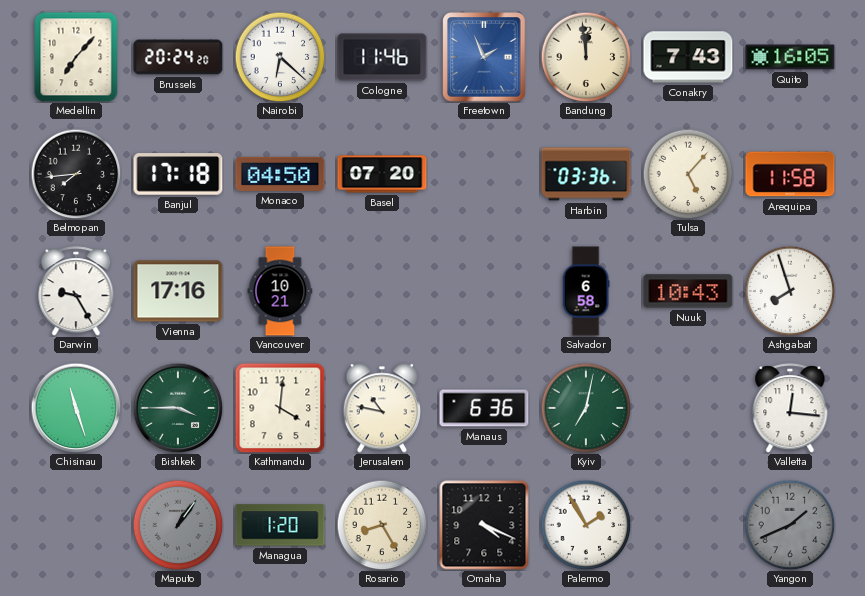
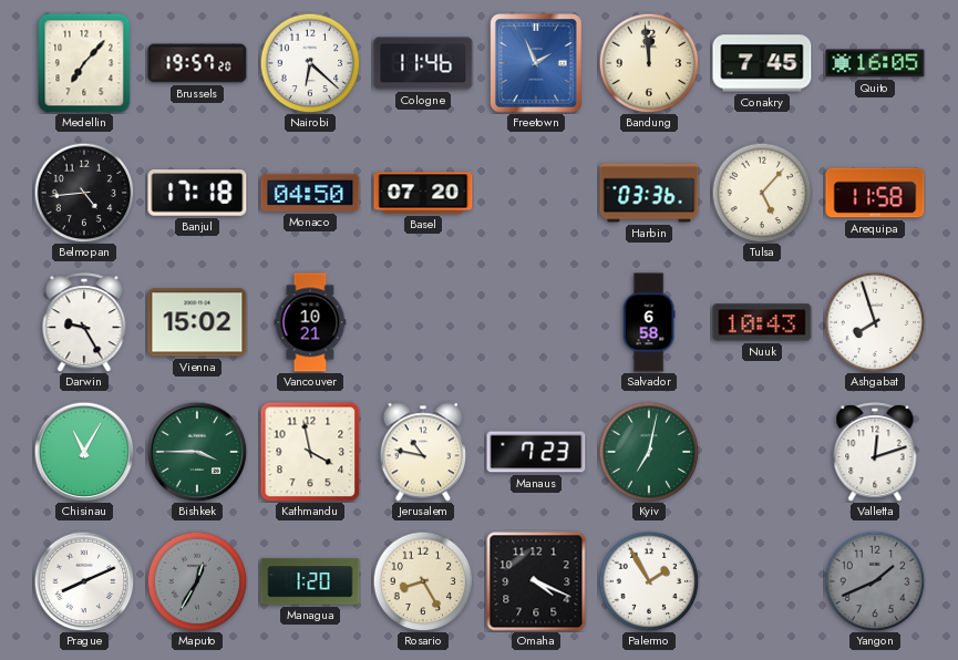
Brussels: 20:24 -> 19:57 (197, 63)
Conakry: 7:43 -> 7:45 (762, 63)
Belmopan: 7:44 -> 4:44 (84, 193)
Vienna: 17:16 -> 15:02 (197, 322)
Chisinau: 11:27 -> 11:05 (84, 452)
Kathmandu: 4:01 -> 3:58 (310, 452)
Manaus: 6:36 -> 7:23 (536, 452)
Valletta: 12:16 -> 12:12 (875, 452)
Prague: none -> 8:11 (84, 581)
Maputo: 1:06 -> 12:35 (197, 581)
